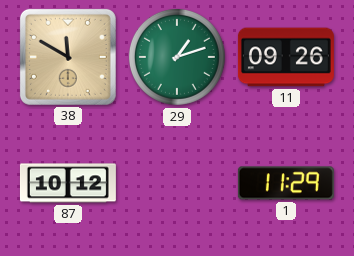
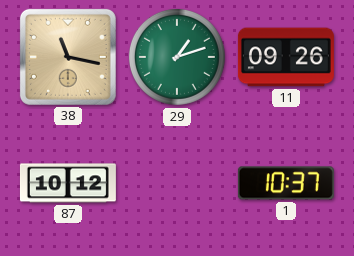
38: 11:50 -> 11:17 (68, 57)
1: 11:29 -> 10:37 (286, 183)
